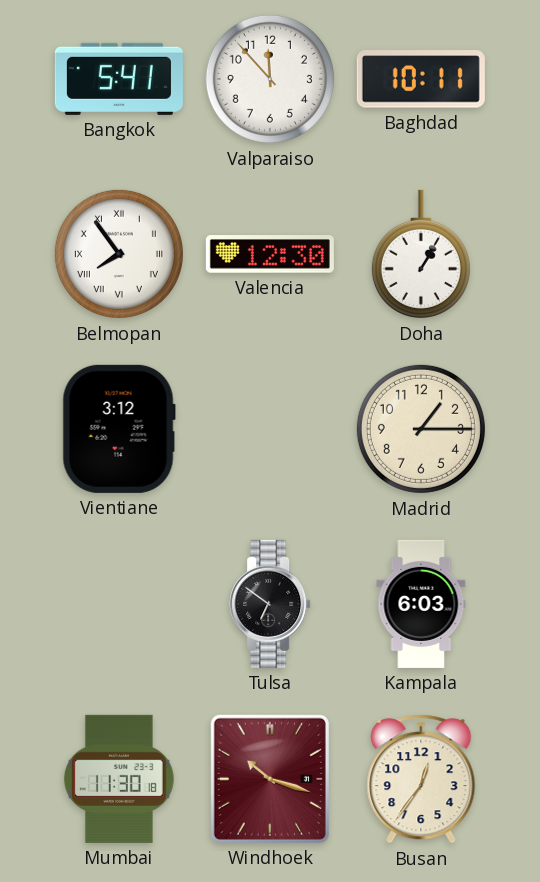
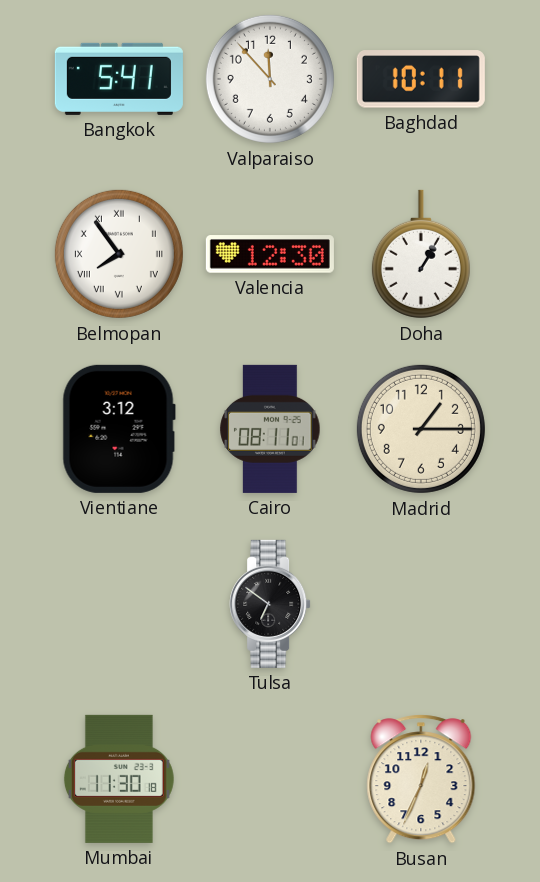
Cairo: none -> 08:11 (270, 429)
Kampala: 6:03 -> none (421, 604)
Windhoek: 10:18 -> none (270, 779)
Busan: 12:36 -> 12:34 (421, 779)
